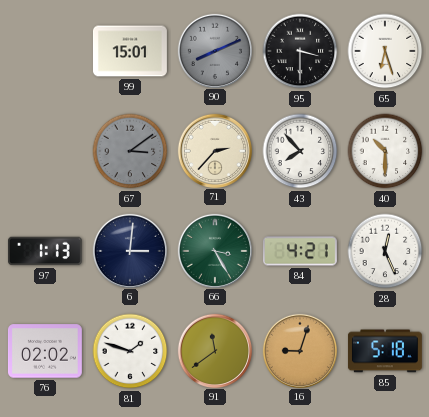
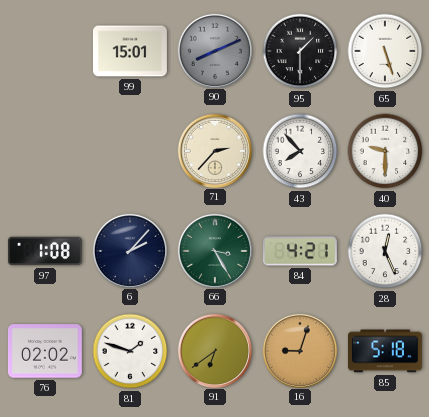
95: 3:30 -> 1:30 (300, 51)
65: 6:27 -> 5:27 (385, 51)
67: 3:09 -> none (130, 151)
40: 10:30 -> 9:30 (385, 151)
97: 1:13 -> 1:08 (45, 251)
6: 3:01 -> 2:07 (129, 250)
91: 11:39 -> 6:39 (214, 350)
